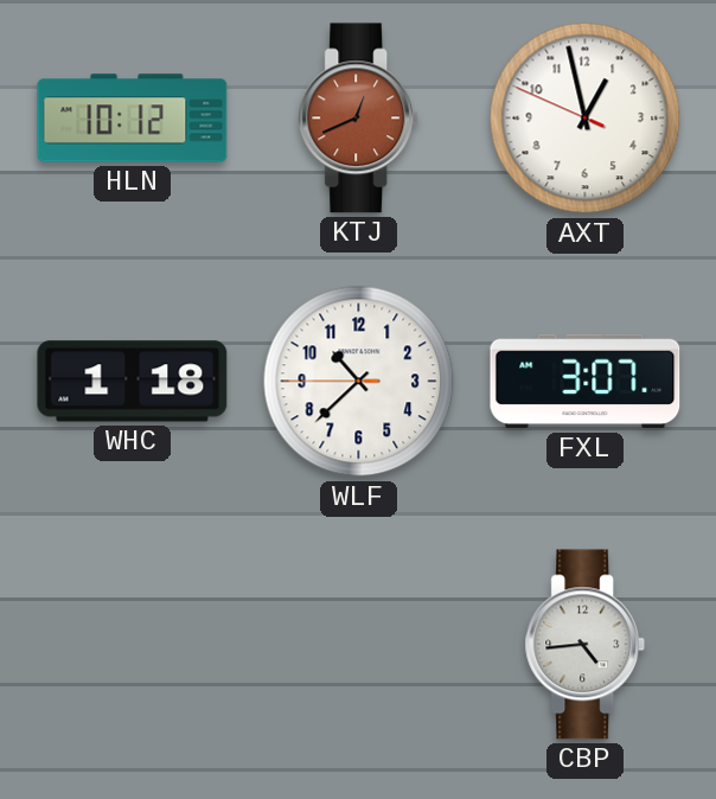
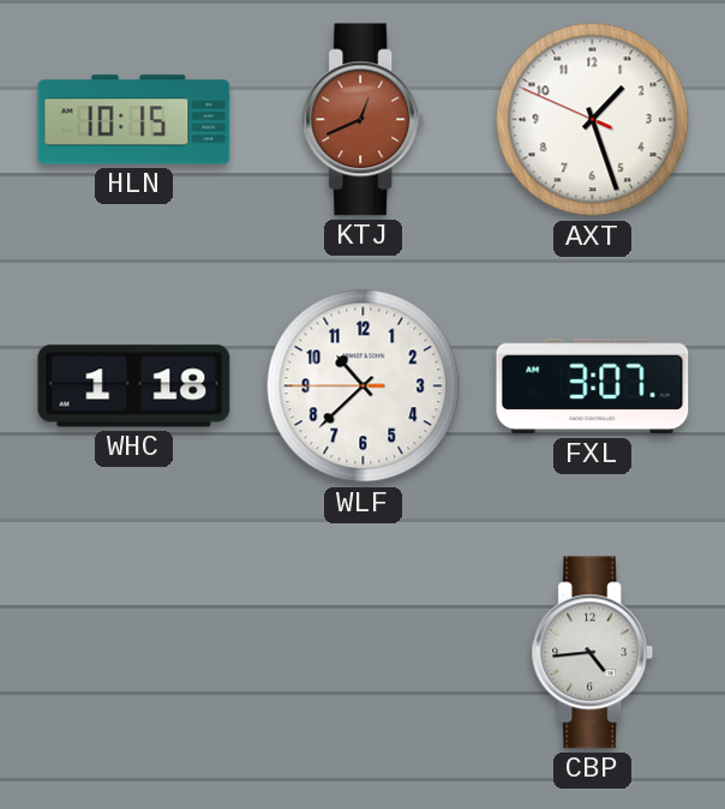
HLN: 10:12 -> 10:15 (134, 120)
AXT: 12:57 -> 1:26 (593, 120)
